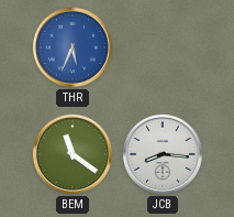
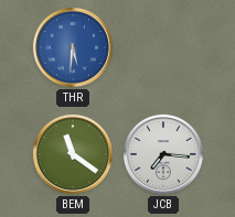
THR: 5:34 -> 5:31 (73, 47)
JCB: 8:16 -> 7:16 (163, 154)
